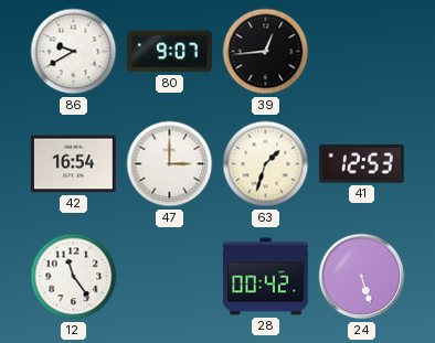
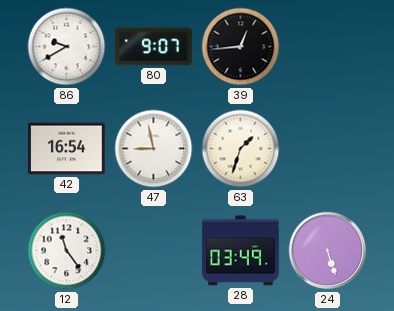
47: 3:00 -> 8:58 (154, 149)
41: 12:53 -> none (361, 163)
28: 00:42 -> 03:49 (240, 251)
